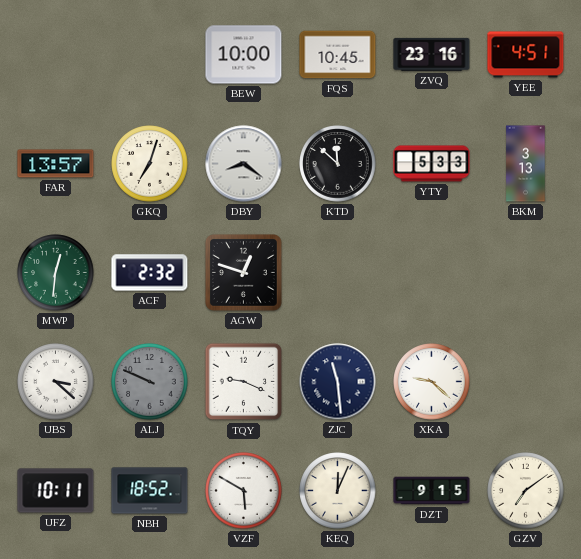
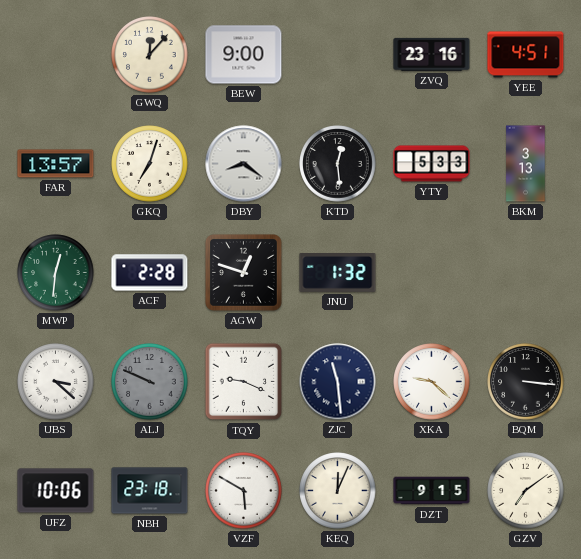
GWQ: none -> 12:07 (150, 55)
BEW: 10:00 -> 9:00 (244, 55)
FQS: 10:45 -> none (338, 55)
KTD: 11:52 -> 12:29 (338, 164)
ACF: 2:32 -> 2:28 (150, 273)
JNU: none -> 1:32 (338, 273)
BQM: none -> 3:16 (526, 382)
UFZ: 10:11 -> 10:06 (56, 491)
NBH: 18:52 -> 23:18 (150, 491)
